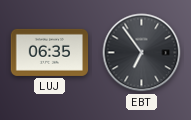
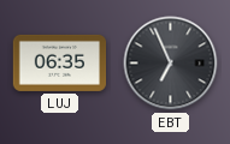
EBT: 6:54 -> 6:56 (171, 64)
